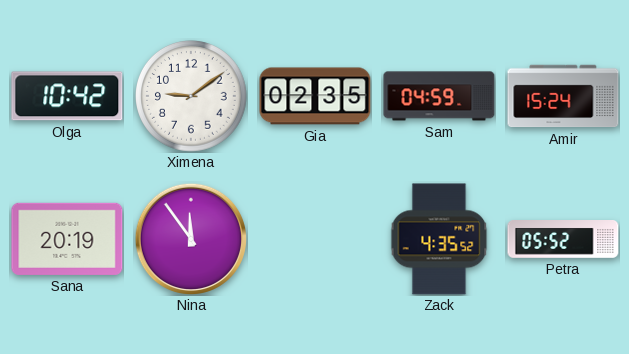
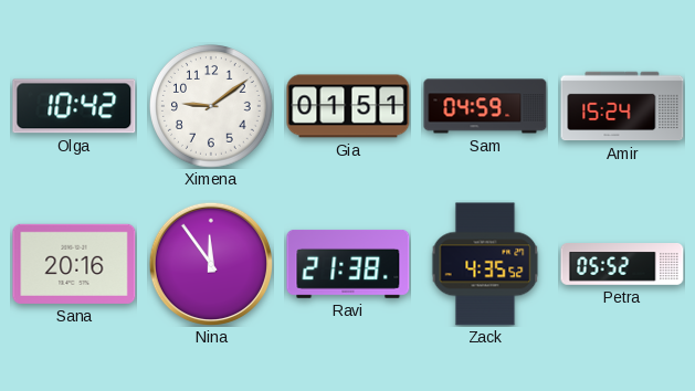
Gia: 02:35 -> 01:51 (348, 106)
Sana: 20:19 -> 20:16 (74, 264)
Ravi: none -> 21:38 (348, 264)
